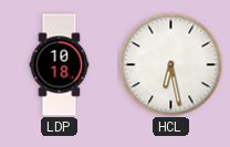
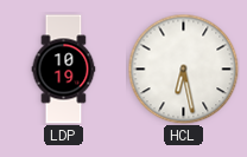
LDP: 10:18 -> 10:19 (64, 70)
